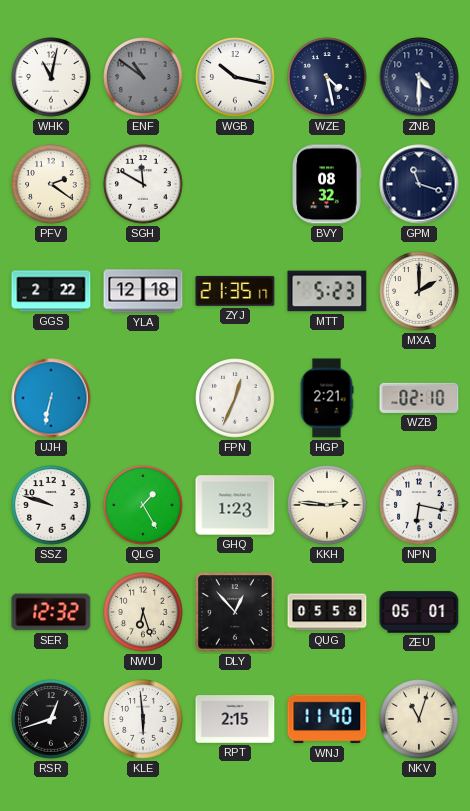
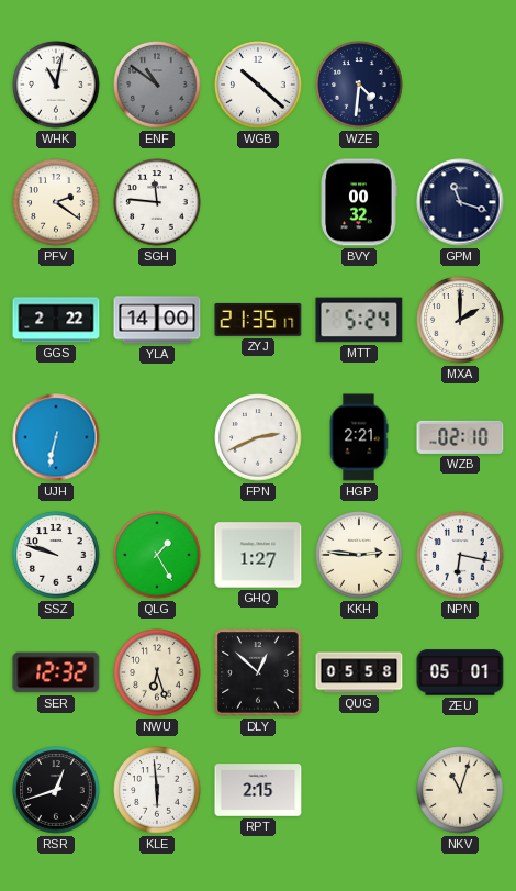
WGB: 10:17 -> 10:22 (258, 85)
WZE: 4:28 -> 4:31 (359, 85)
ZNB: 4:30 -> none (419, 77)
SGH: 11:50 -> 11:46 (157, 202)
BVY: 08:32 -> 00:32 (359, 202)
YLA: 12:18 -> 14:00 (157, 320)
MTT: 5:23 -> 5:24 (359, 320)
FPN: 12:34 -> 2:41 (258, 437)
GHQ: 1:23 -> 1:27 (258, 555)
DLY: 12:53 -> 12:52 (258, 672)
WNJ: 11:40 -> none (327, 719)
